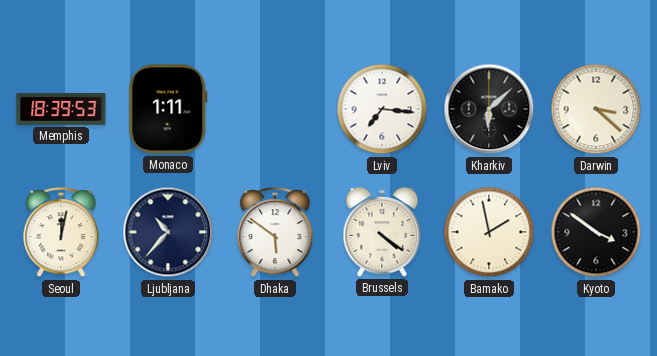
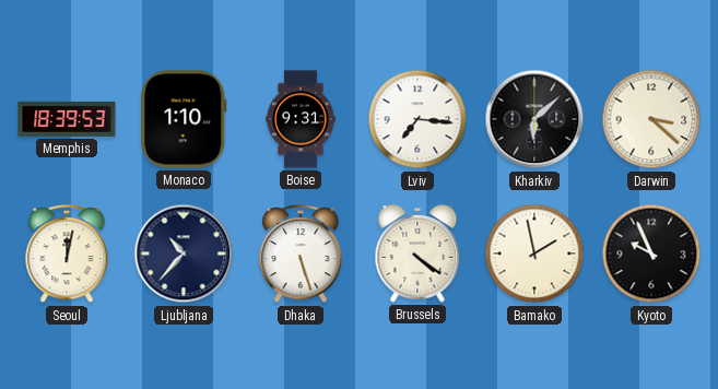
Monaco: 1:11 -> 1:10 (184, 119)
Boise: none -> 9:31 (301, 119)
Dhaka: 5:51 -> 5:27 (301, 254)
Kyoto: 3:51 -> 9:56 (651, 254)
